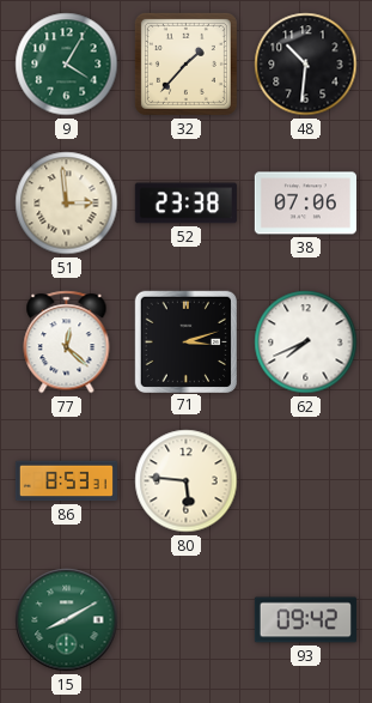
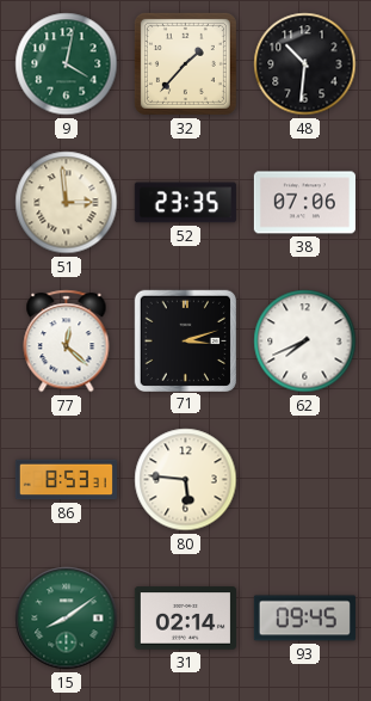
9: 4:05 -> 4:02 (67, 64)
52: 23:38 -> 23:35 (185, 203)
15: 8:10 -> 8:09 (67, 619)
31: none -> 02:14 (185, 619)
93: 09:42 -> 09:45 (304, 619)
